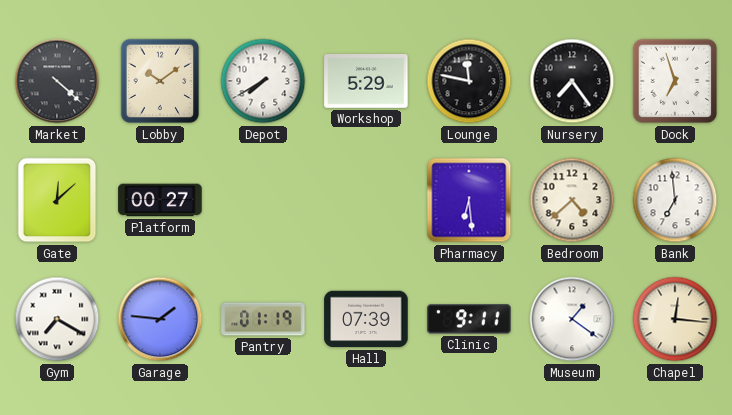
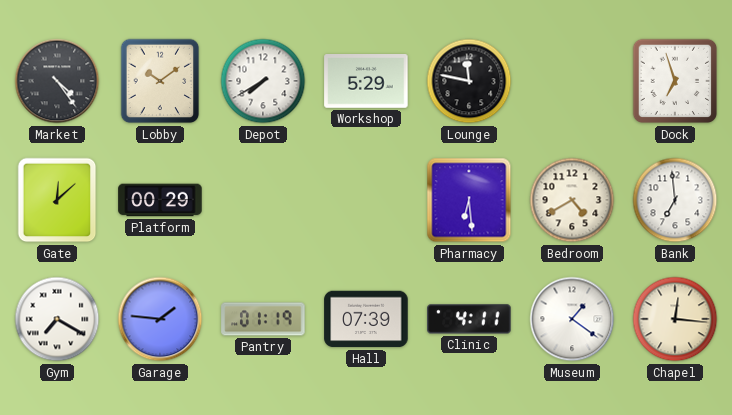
Market: 4:22 -> 4:24 (57, 81)
Nursery: 7:24 -> none (572, 81)
Platform: 00:27 -> 00:29 (160, 200)
Bedroom: 4:38 -> 4:40 (572, 200)
Clinic: 9:11 -> 4:11 (469, 319)
